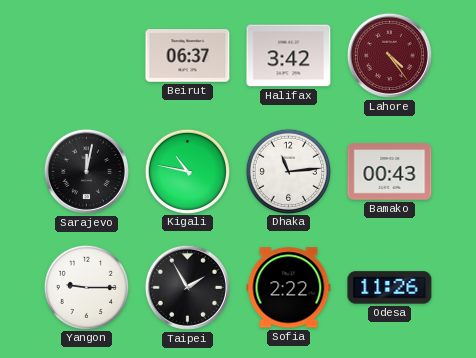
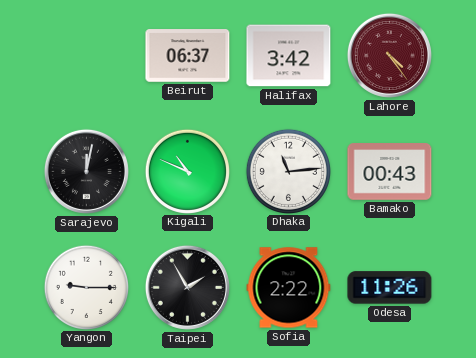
Kigali: 10:47 -> 10:49 (187, 171)
